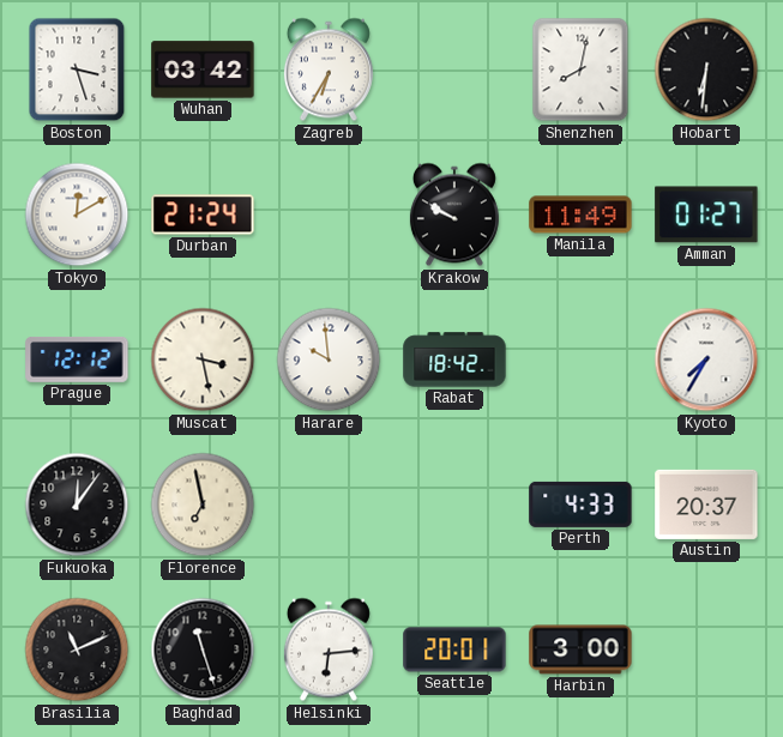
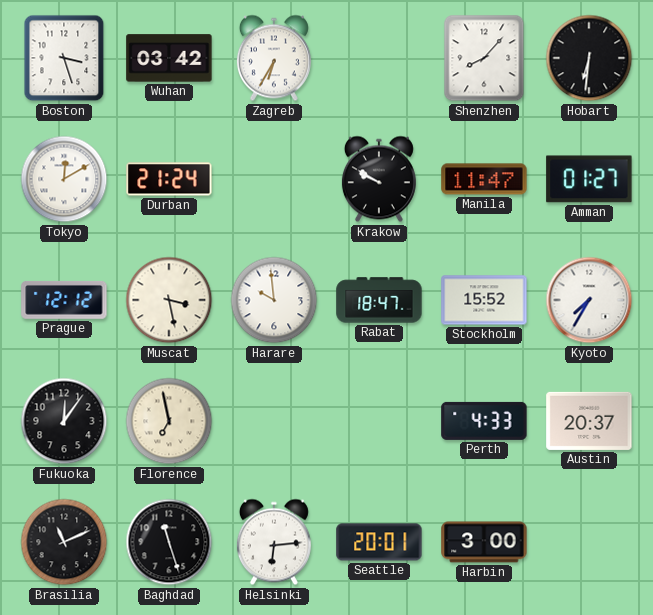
Shenzhen: 8:02 -> 8:07 (484, 58)
Manila: 11:49 -> 11:47 (484, 179)
Rabat: 18:42 -> 18:47 (379, 300)
Stockholm: none -> 15:52 (484, 300)
